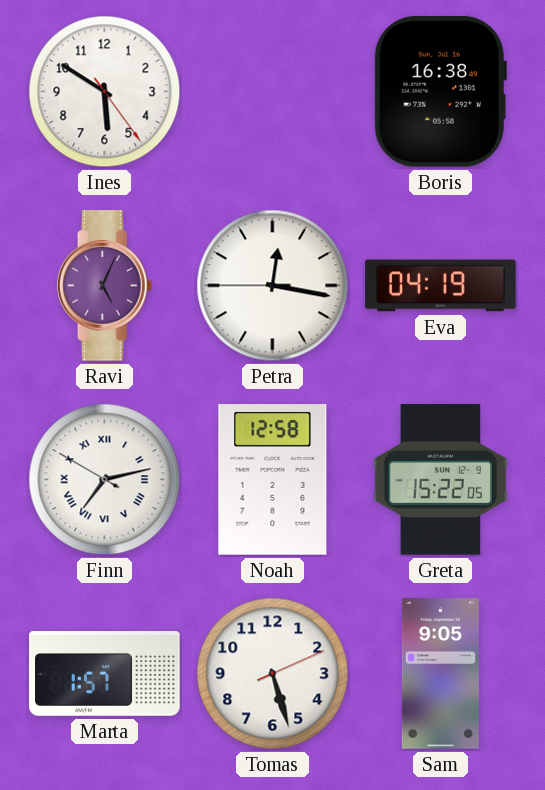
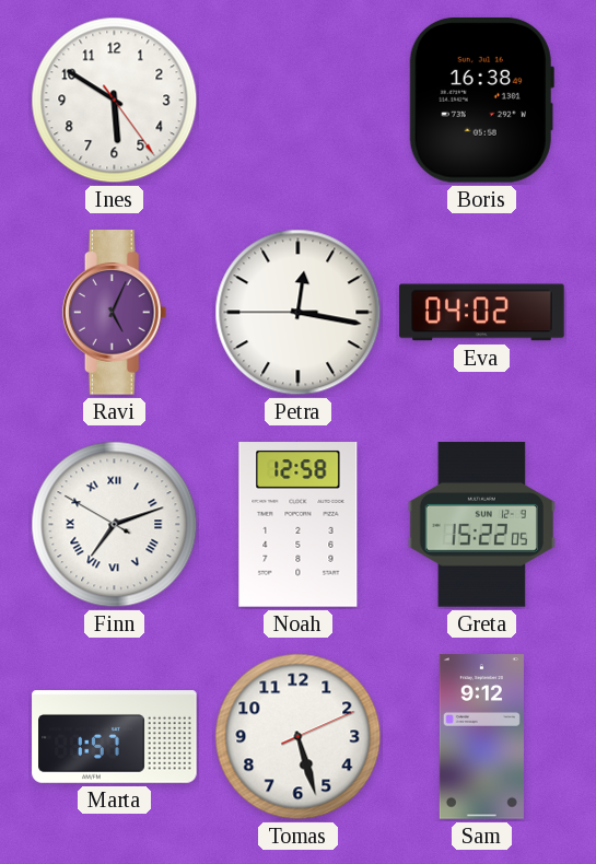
Eva: 04:19 -> 04:02 (482, 313)
Finn: 7:12 -> 7:11 (115, 525)
Sam: 9:05 -> 9:12 (481, 737)
